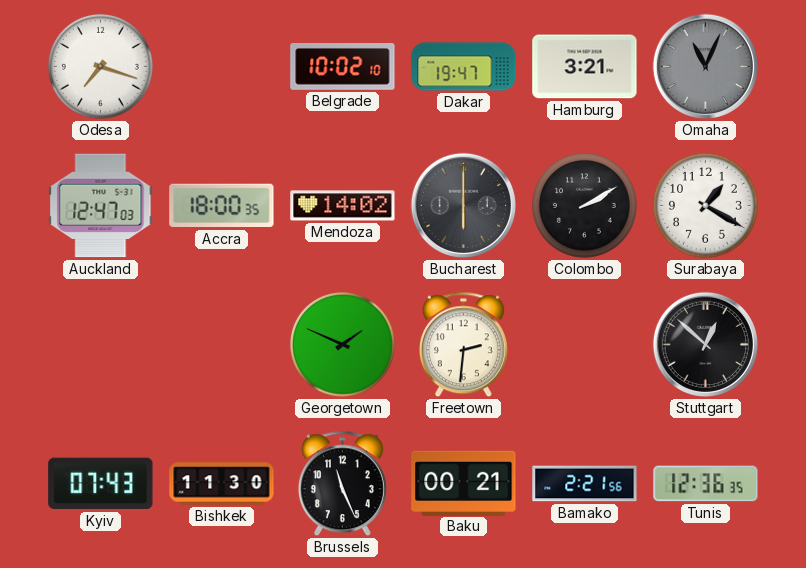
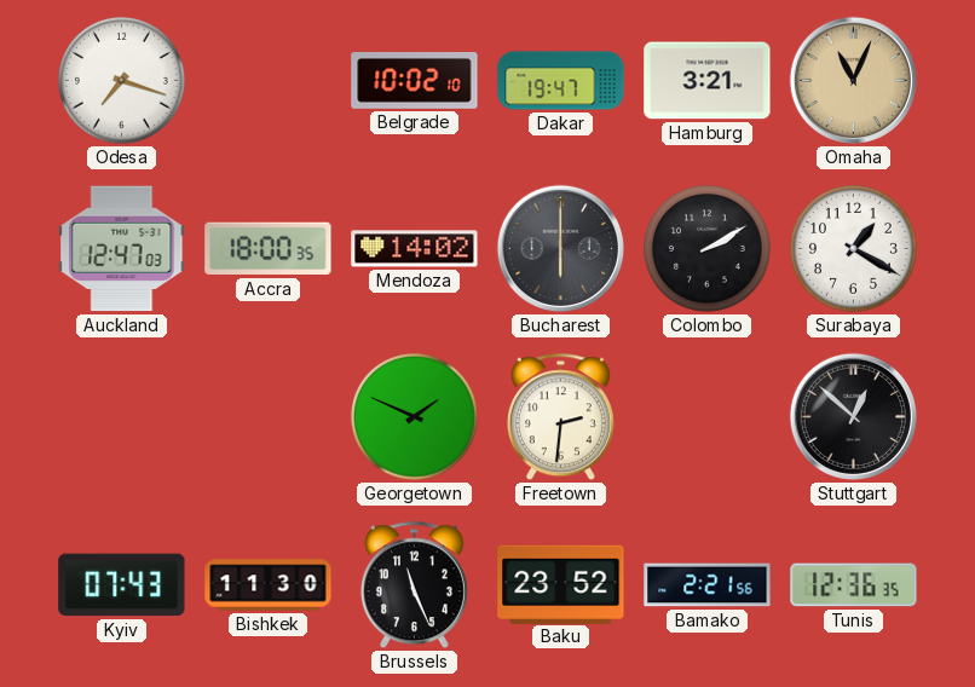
Omaha dial: grey -> champagne (853, 80)
Baku: 00:21 -> 23:52 (561, 584)
